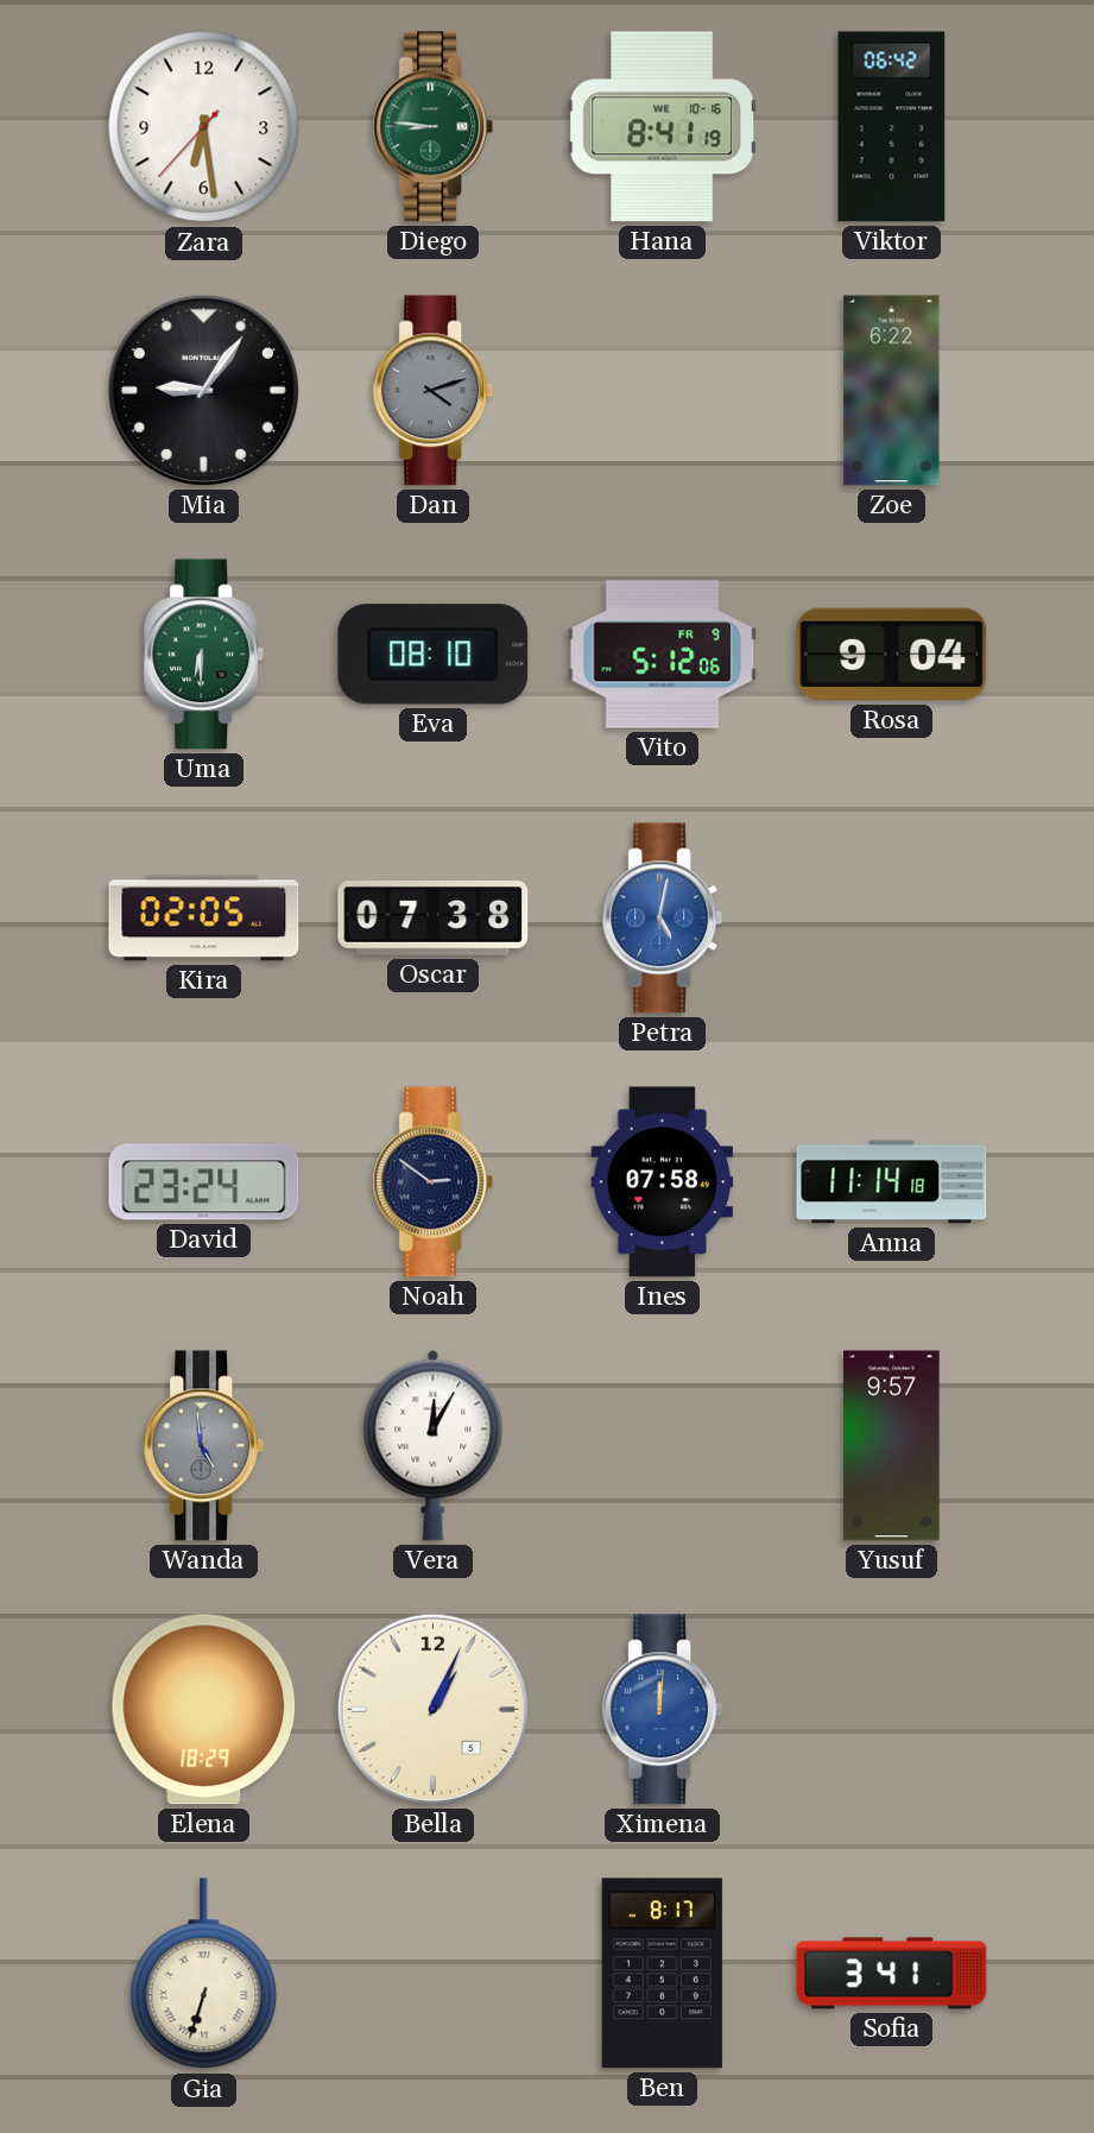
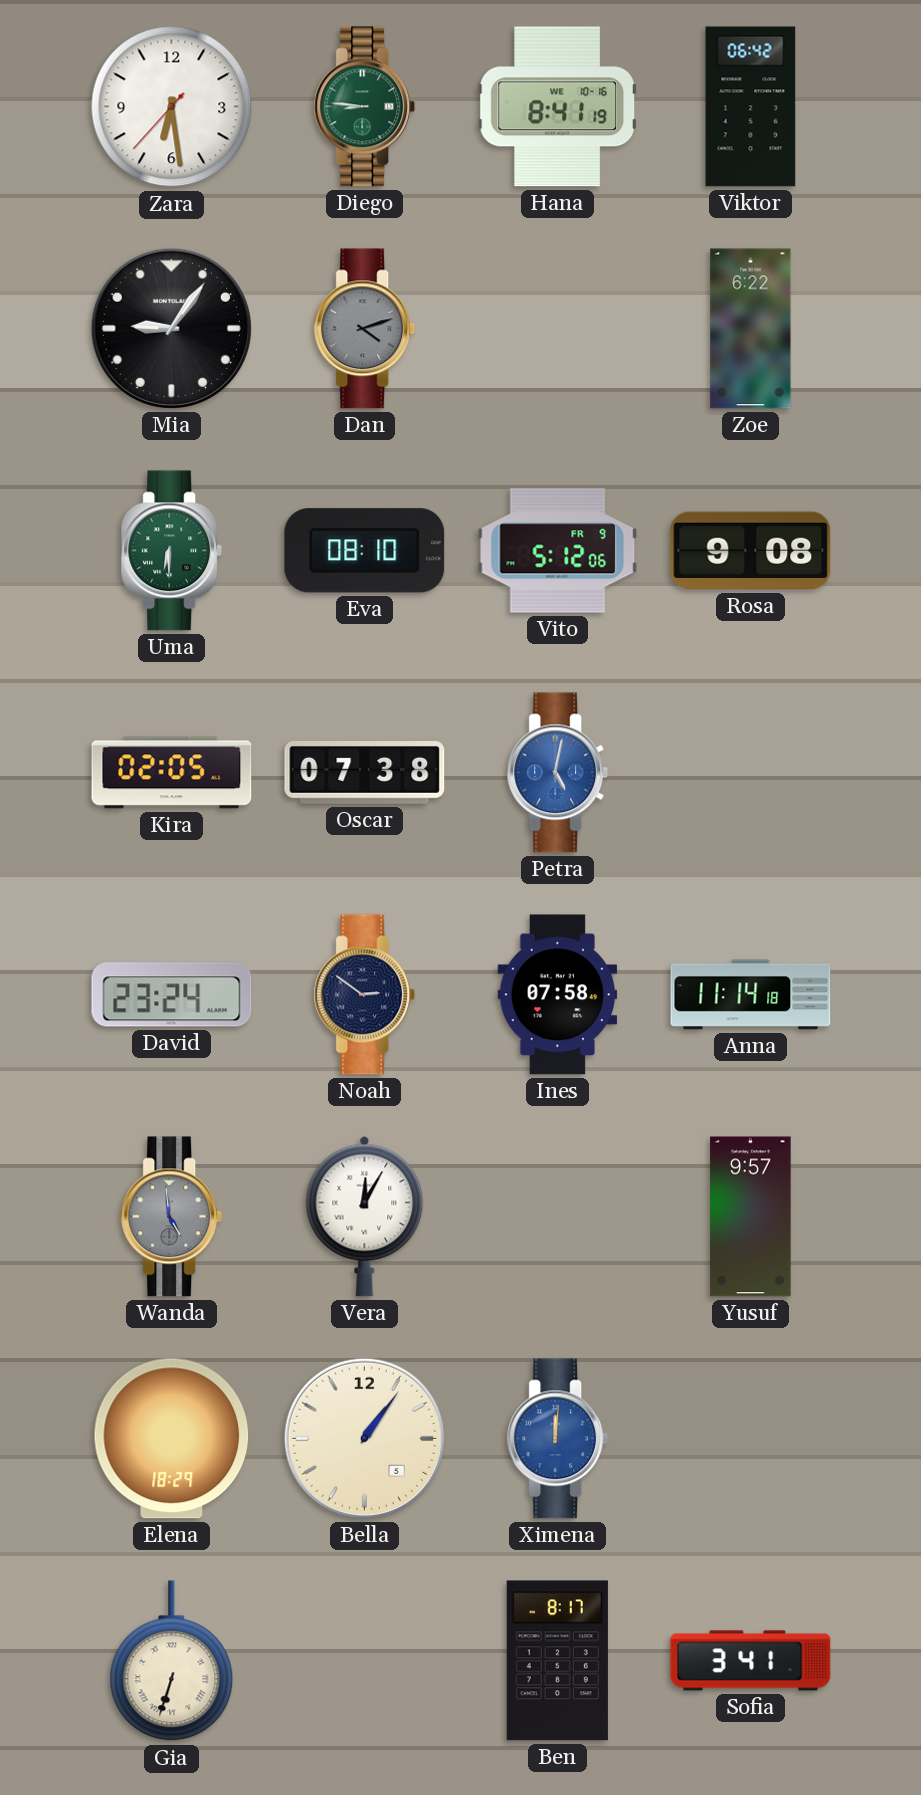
Rosa: 9:04 -> 9:08 (751, 551)
Bella: 1:04 -> 1:06 (364, 1438)
